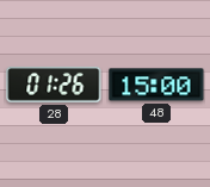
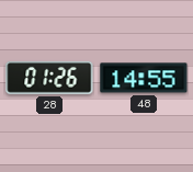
48: 15:00 -> 14:55 (144, 78)
